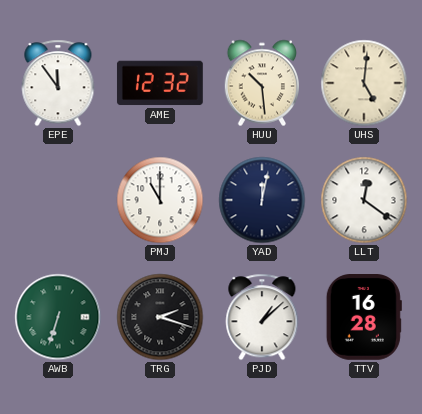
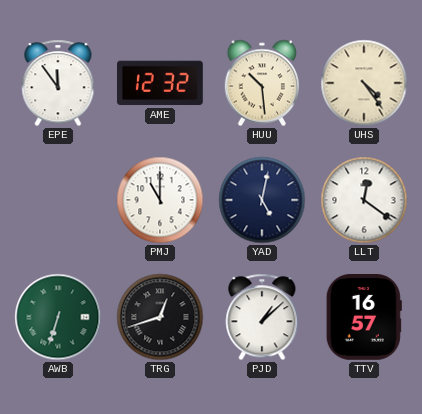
UHS: 5:01 -> 4:24 (364, 83)
YAD: 12:02 -> 5:02 (262, 200)
TRG: 2:18 -> 12:42 (160, 317)
TTV: 16:28 -> 16:57 (364, 318)
